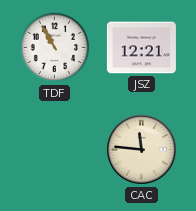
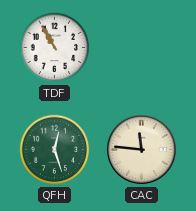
JSZ: 12:21 -> none (141, 48)
QFH: none -> 12:27 (55, 150)
